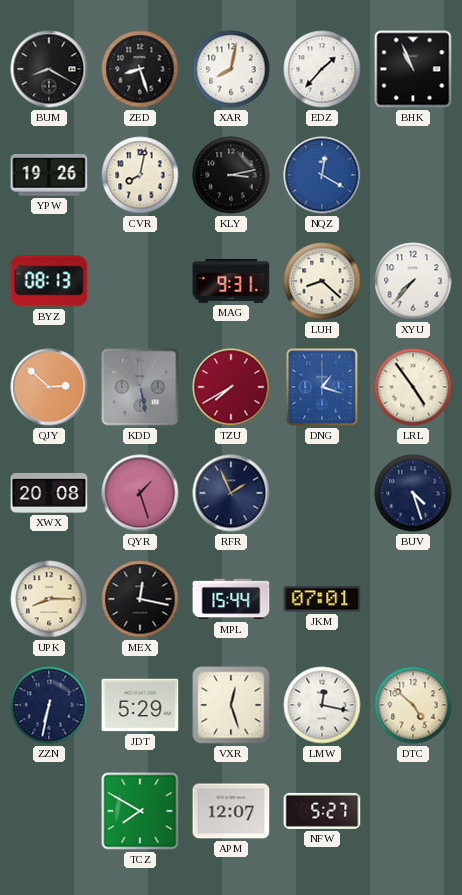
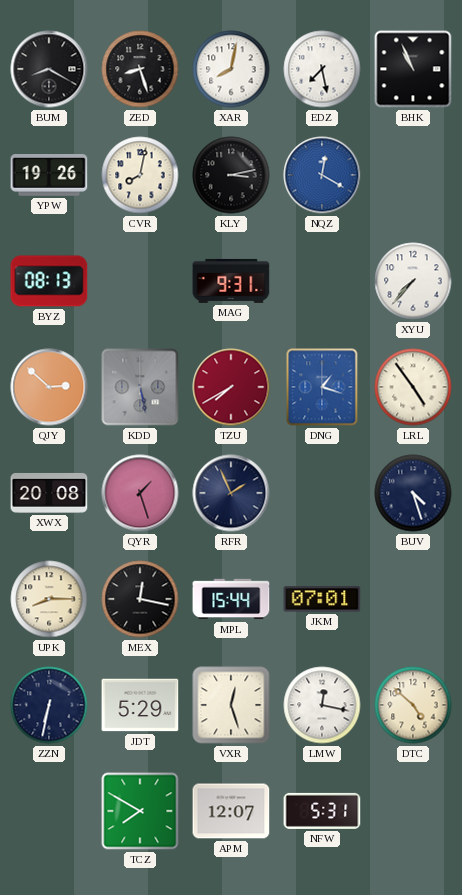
EDZ: 1:37 -> 7:28 (322, 69)
LUH: 8:22 -> none (322, 281)
NFW: 5:27 -> 5:31 (322, 811)
